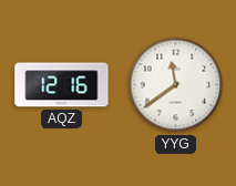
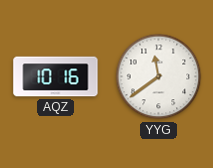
AQZ: 12:16 -> 10:16 (56, 77)
